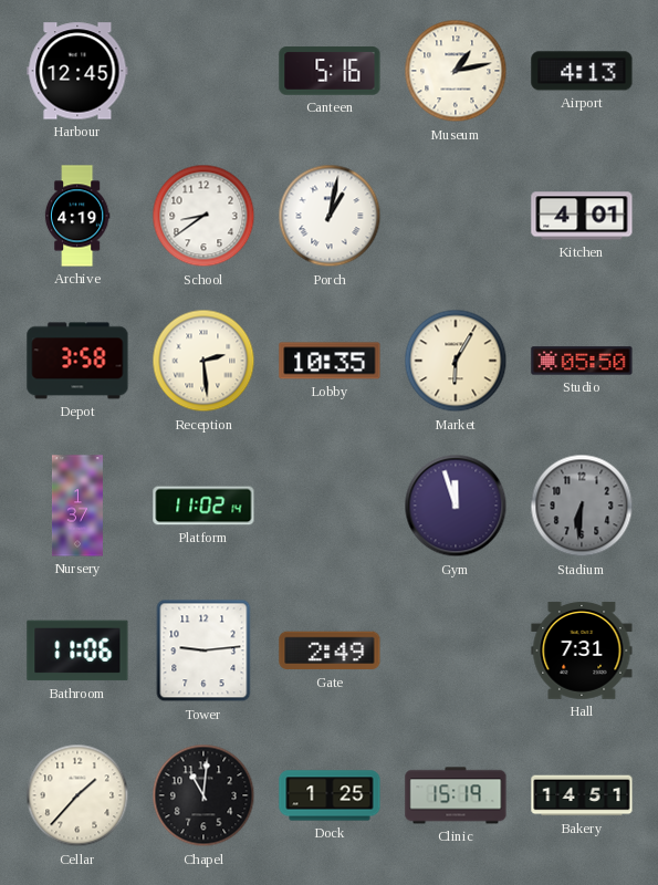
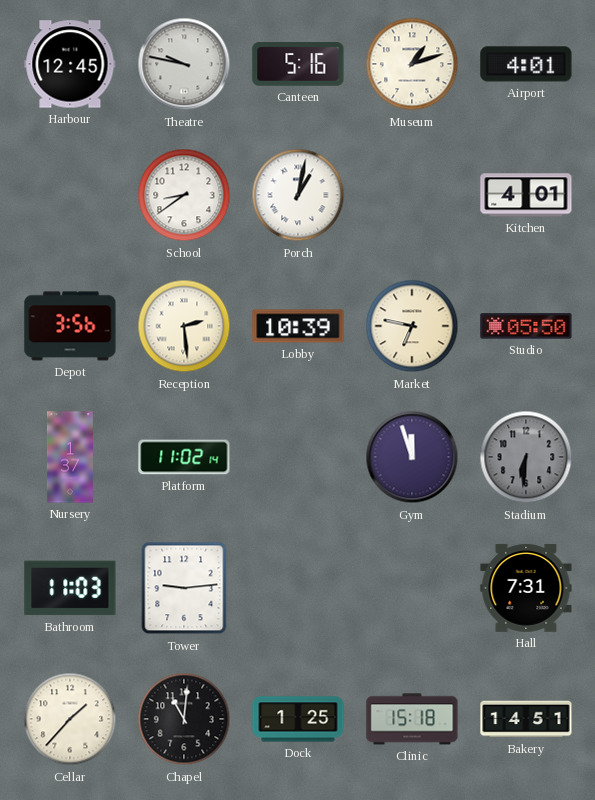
Theatre: none -> 9:47 (184, 64)
Museum: 1:13 -> 1:12 (412, 64)
Airport: 4:13 -> 4:01 (526, 64)
Archive: 4:19 -> none (77, 216)
Depot: 3:58 -> 3:56 (70, 326)
Lobby: 10:35 -> 10:39 (298, 326)
Market: 6:05 -> 6:47 (412, 326)
Bathroom: 11:06 -> 11:03 (70, 588)
Gate: 2:49 -> none (330, 650)
Clinic: 15:19 -> 15:18 (412, 719)
